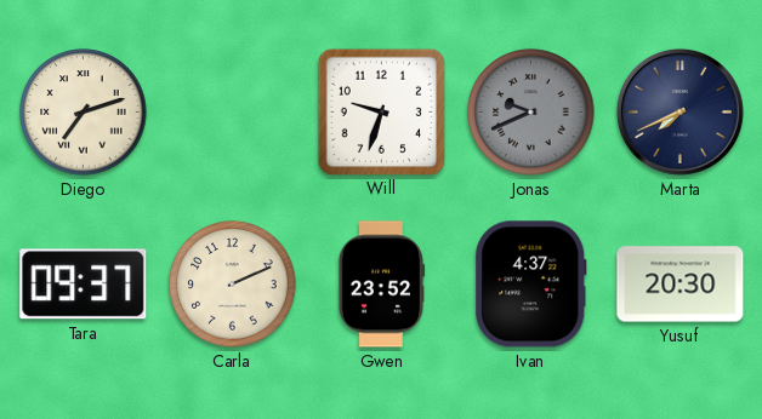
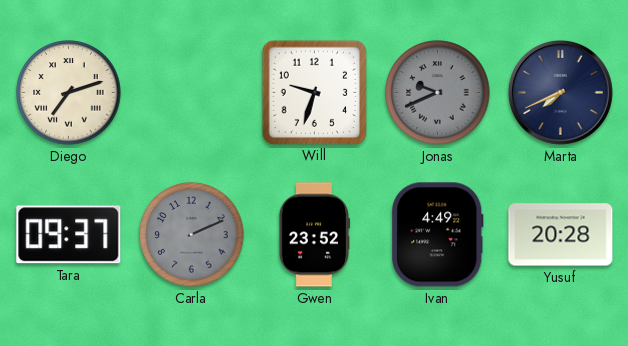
Carla dial: cream -> grey (192, 235)
Ivan: 4:37 -> 4:49 (438, 235)
Yusuf: 20:30 -> 20:28 (561, 235)
